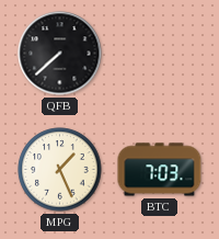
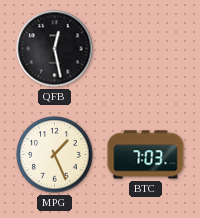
QFB: 7:38 -> 12:28 (55, 49)
